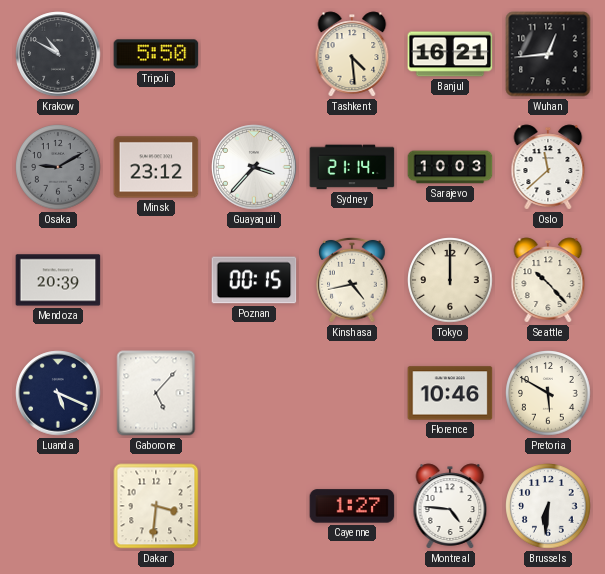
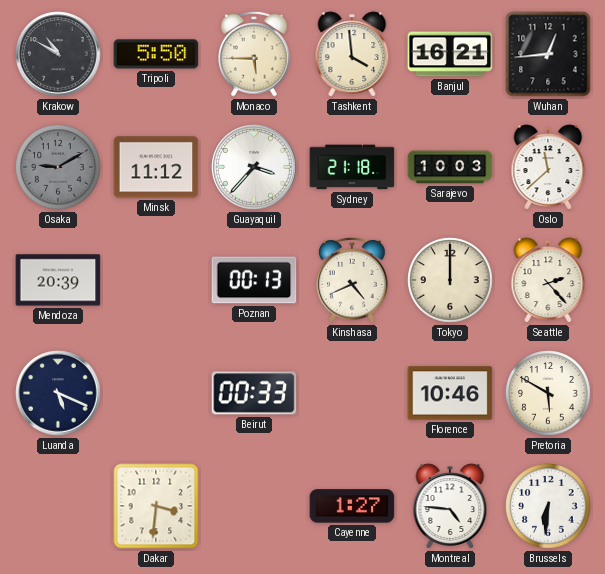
Monaco: none -> 5:45 (254, 54)
Tashkent: 4:29 -> 3:59 (352, 54)
Minsk: 23:12 -> 11:12 (156, 167)
Sydney: 21:14 -> 21:18 (352, 167)
Poznan: 00:15 -> 00:13 (254, 280)
Kinshasa: 4:43 -> 4:41 (352, 280)
Seattle: 10:23 -> 2:23 (548, 280)
Gaborone: 5:07 -> none (156, 393)
Beirut: none -> 00:33 (254, 393)
